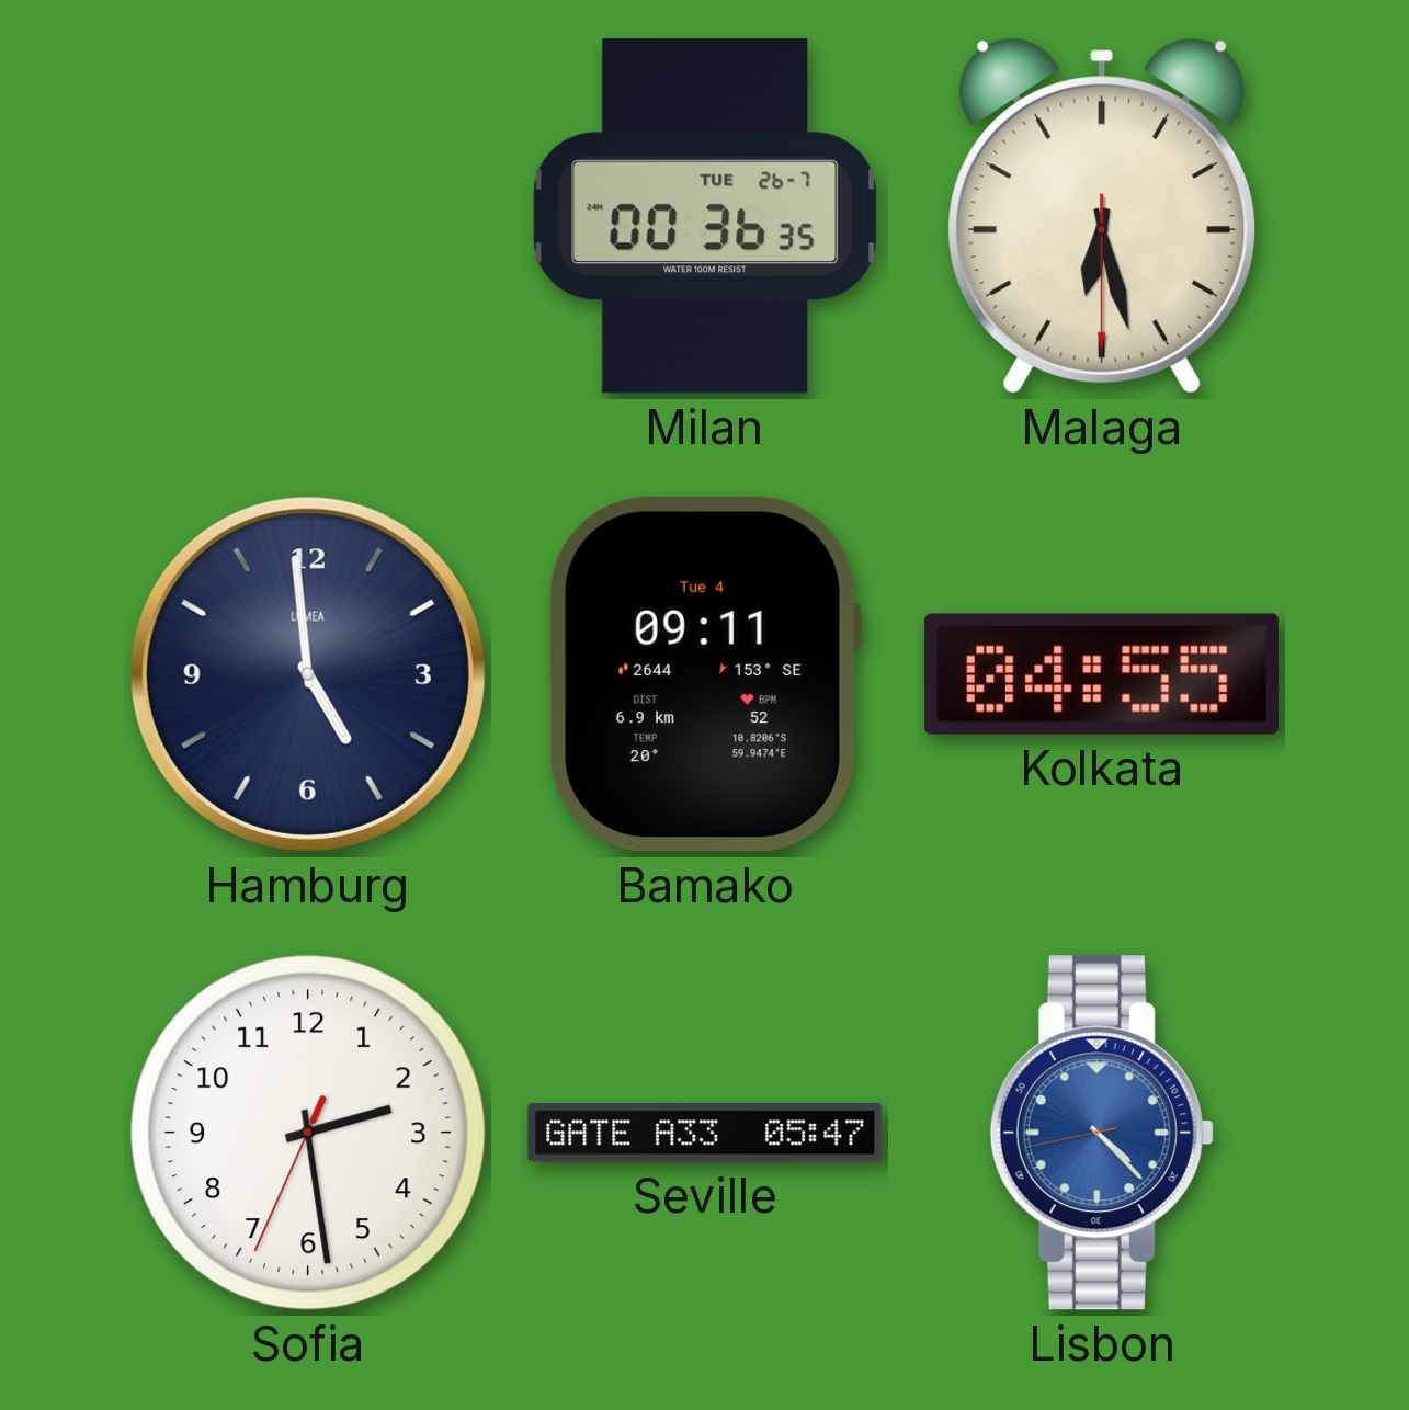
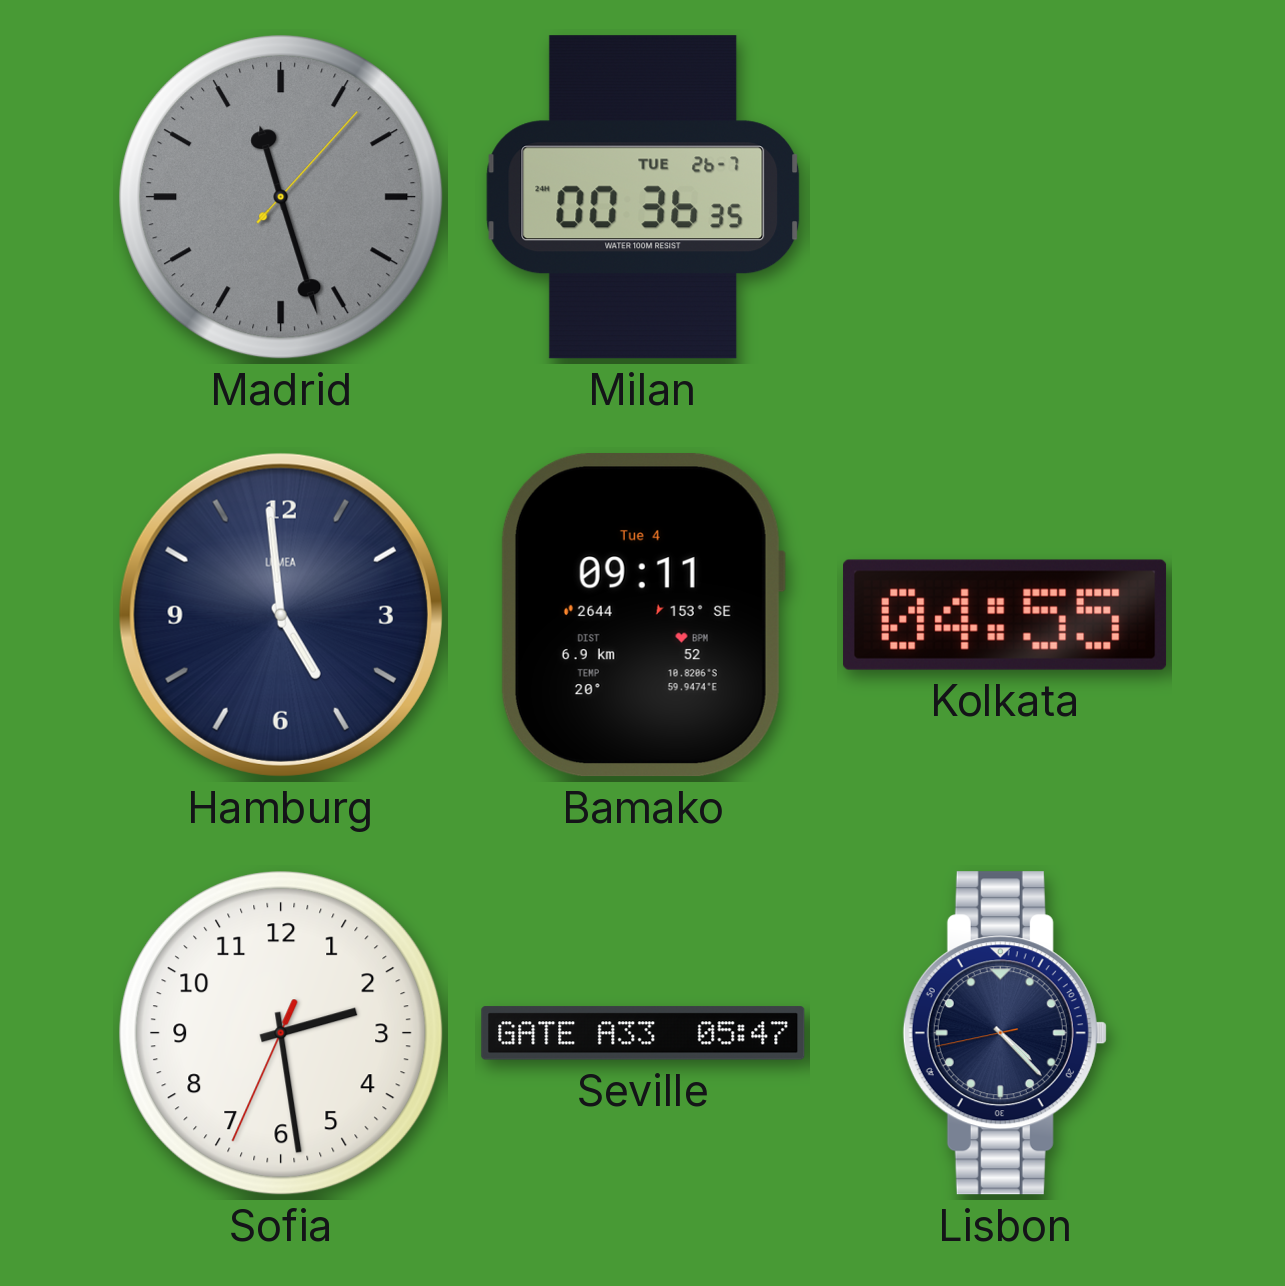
Madrid: none -> 11:27 (281, 197)
Malaga: 6:27 -> none (1102, 216)
Lisbon dial: blue -> navy (1005, 1033)
